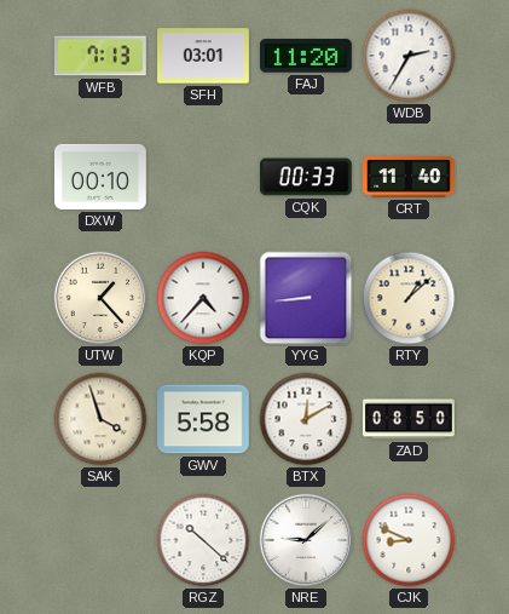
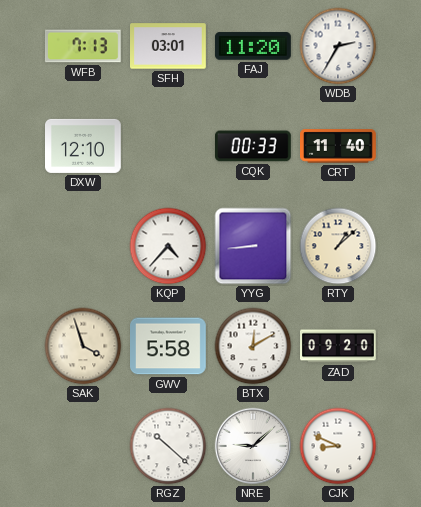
DXW: 00:10 -> 12:10 (84, 146)
UTW: 1:23 -> none (100, 298)
ZAD: 08:50 -> 09:20 (339, 346)
